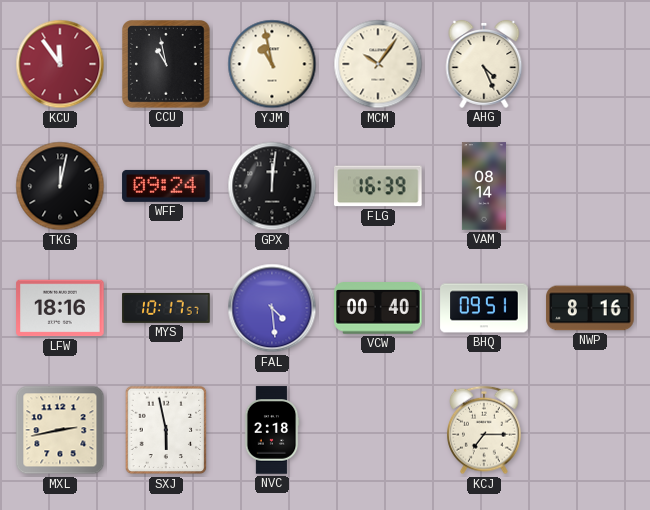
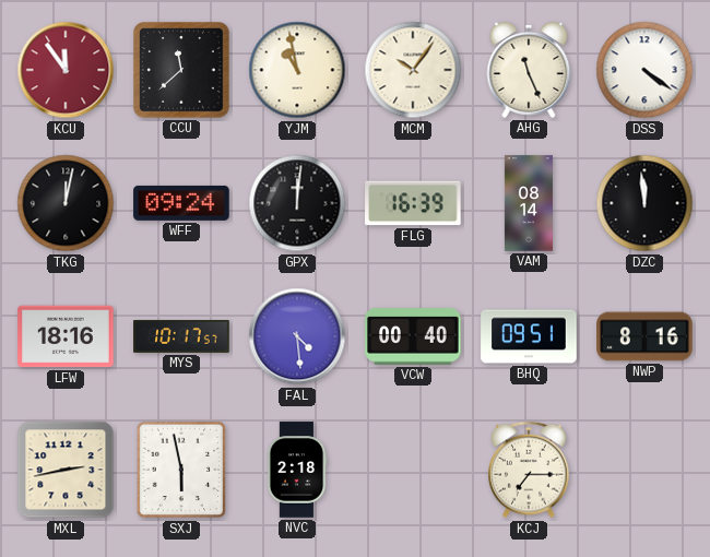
CCU: 10:58 -> 11:38 (182, 71)
AHG: 4:26 -> 11:26 (529, 70)
DSS: none -> 4:21 (644, 70)
DZC: none -> 11:59 (644, 203)
